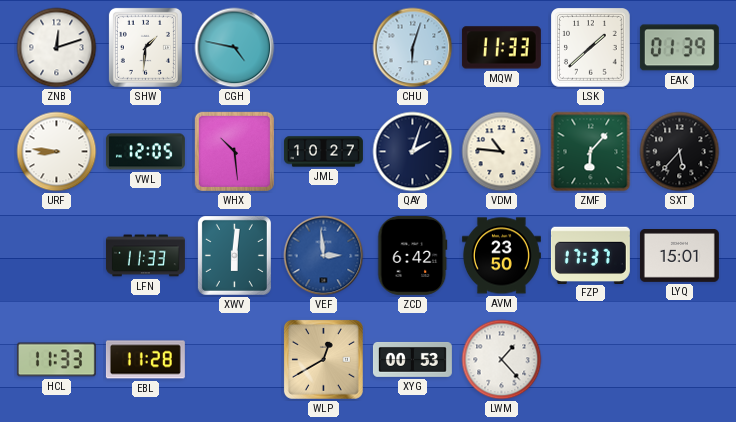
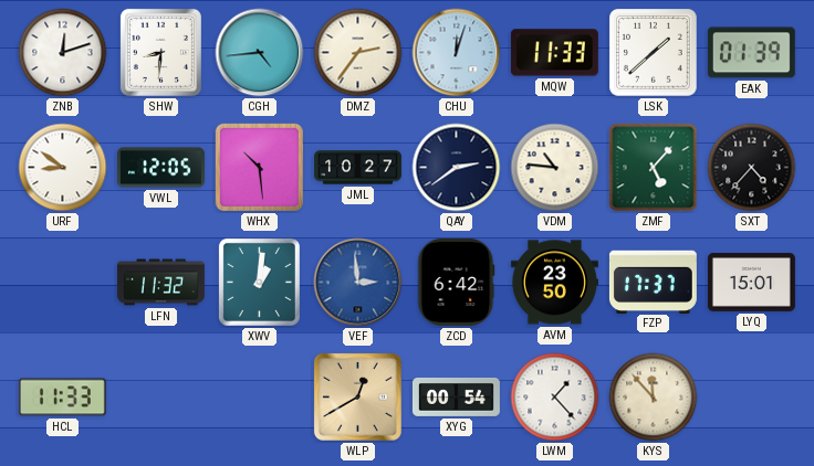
SHW: 1:31 -> 8:31 (160, 52)
CGH: 4:47 -> 4:44 (260, 53)
DMZ: none -> 2:36 (358, 53)
CHU: 6:03 -> 12:03 (457, 53)
URF: 8:46 -> 8:51 (63, 168)
QAY: 2:03 -> 2:39 (457, 168)
ZMF: 6:07 -> 5:07 (654, 168)
SXT: 5:37 -> 4:37 (752, 168)
LFN: 11:33 -> 11:32 (160, 283)
XWV: 6:01 -> 1:01 (259, 282)
EBL: 11:28 -> none (145, 360)
XYG: 00:53 -> 00:54 (456, 396)
KYS: none -> 11:53 (654, 398)
